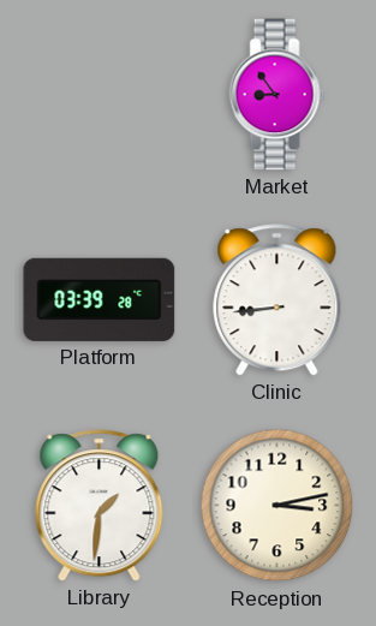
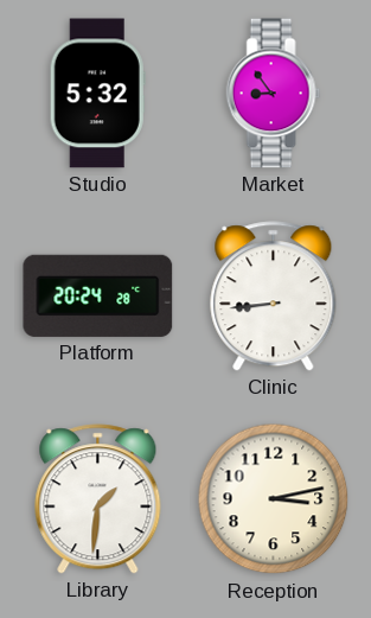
Studio: none -> 5:32 (97, 94)
Platform: 03:39 -> 20:24 (98, 295)
